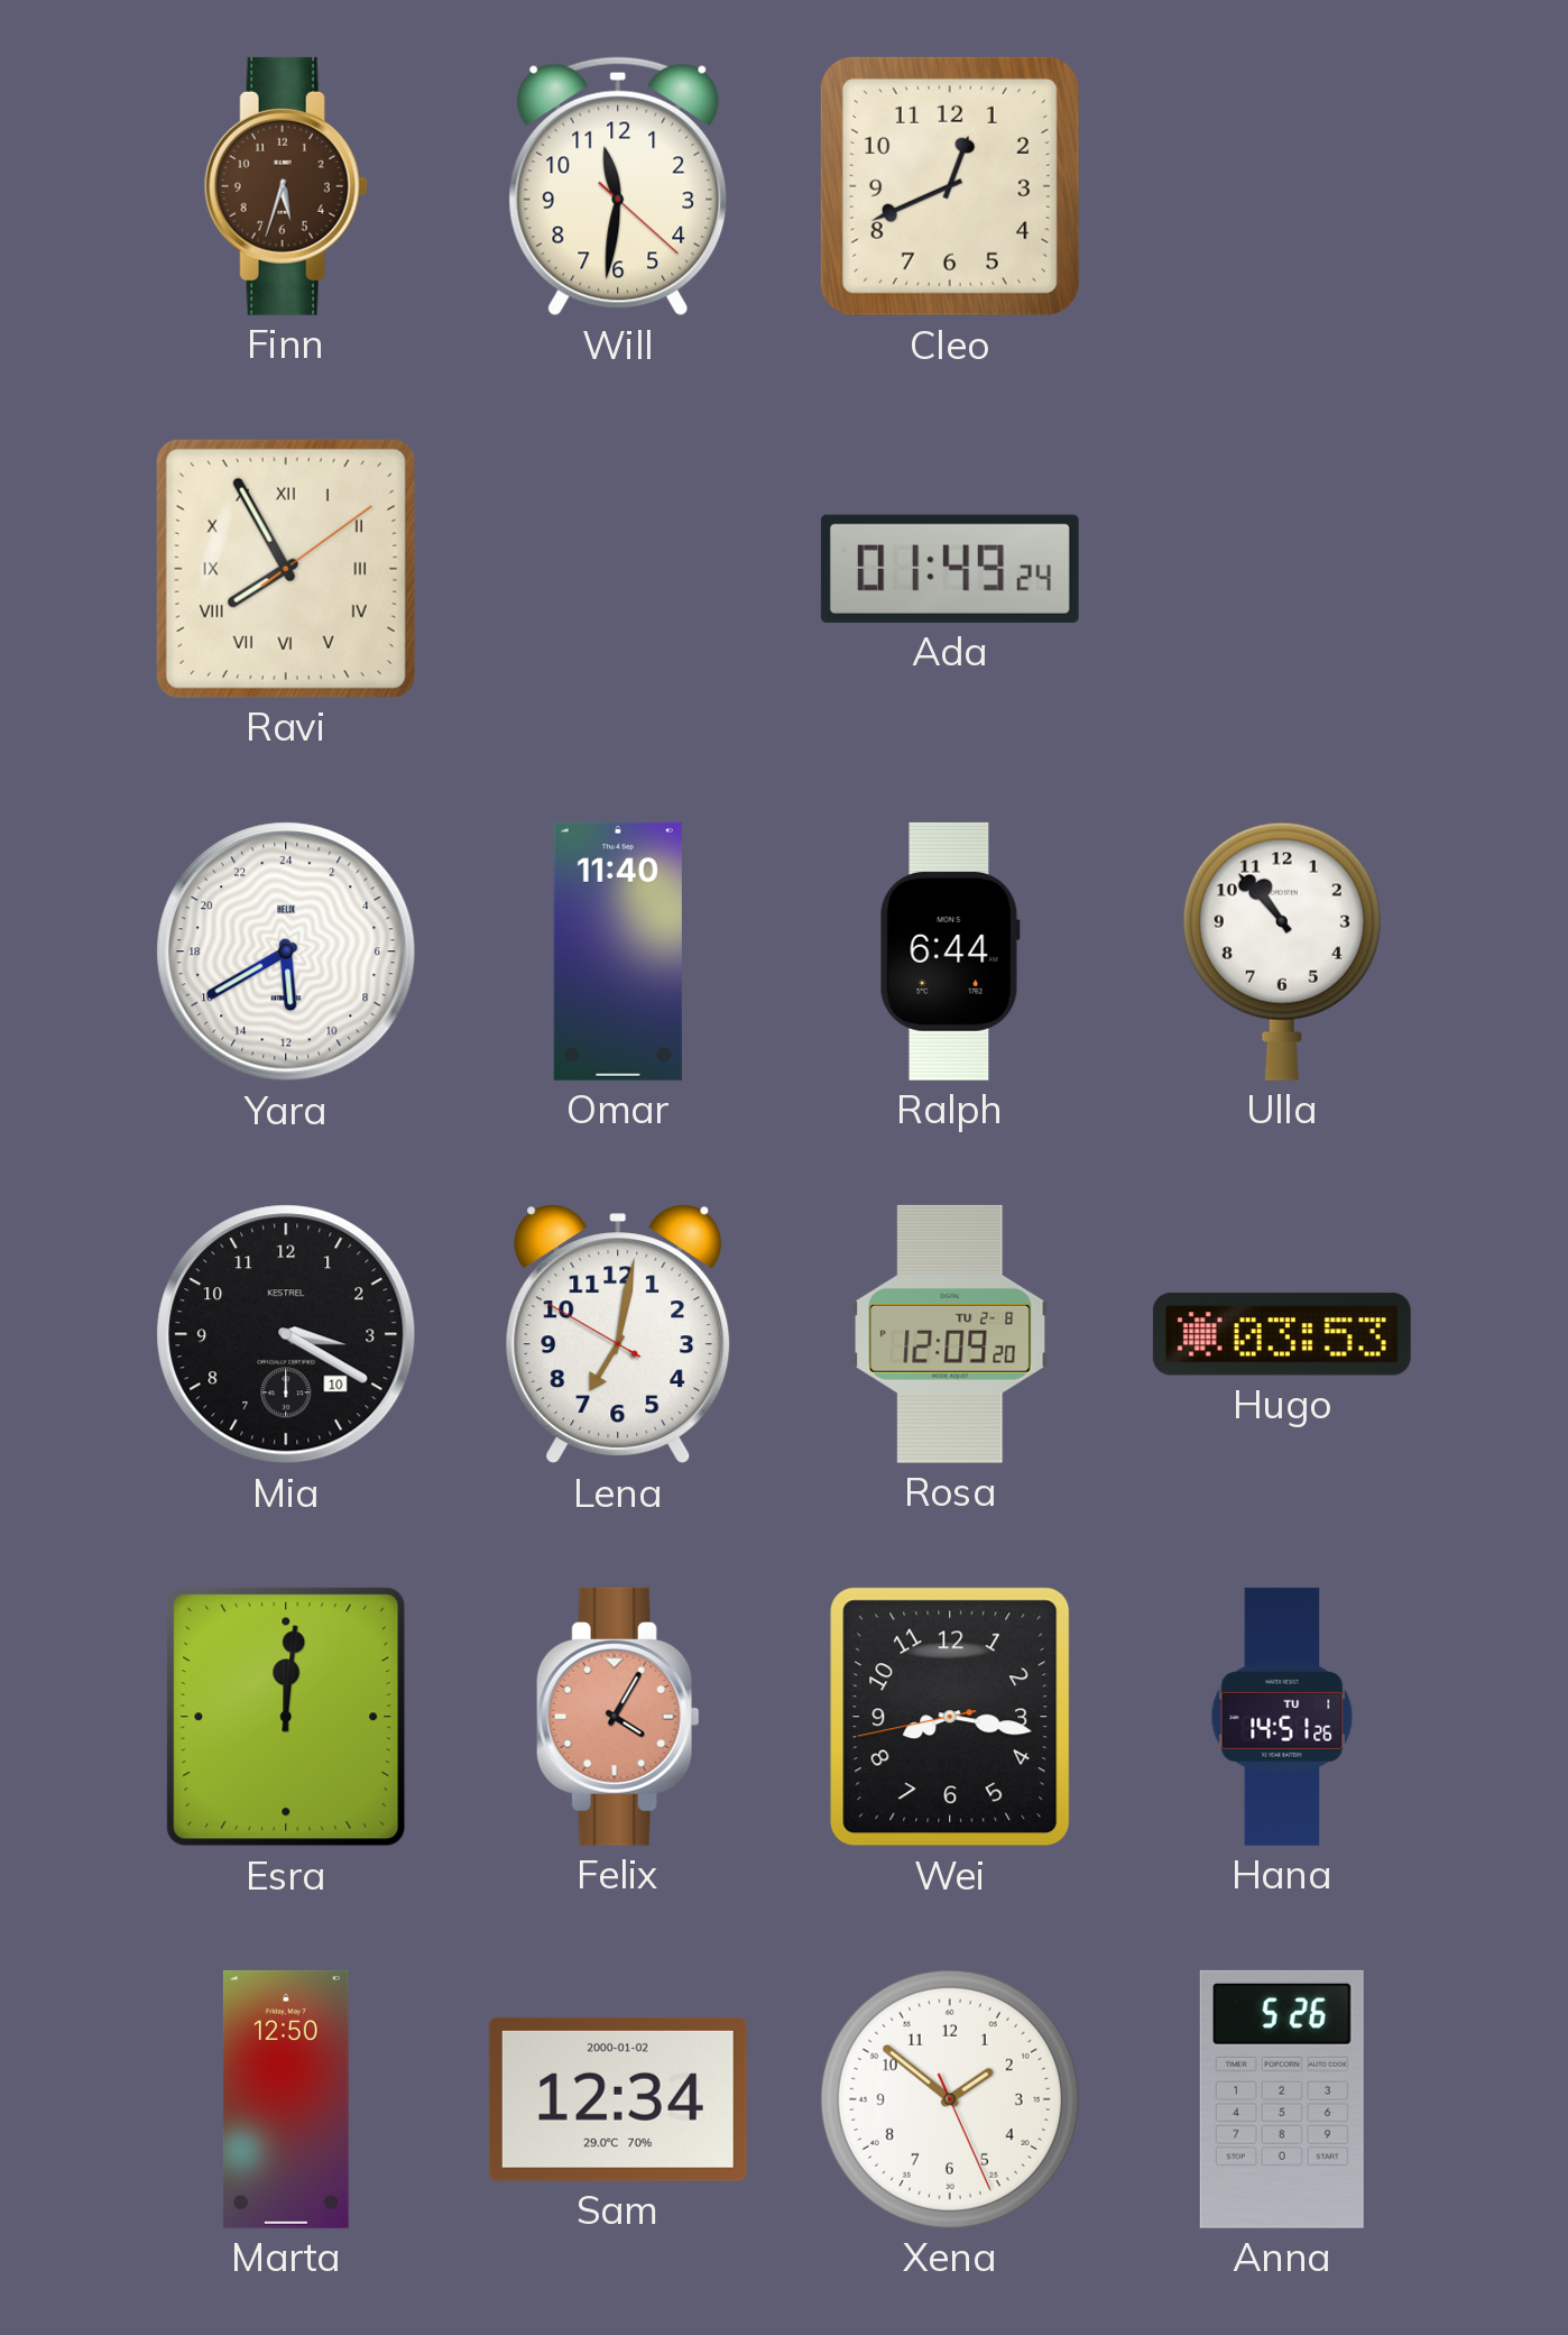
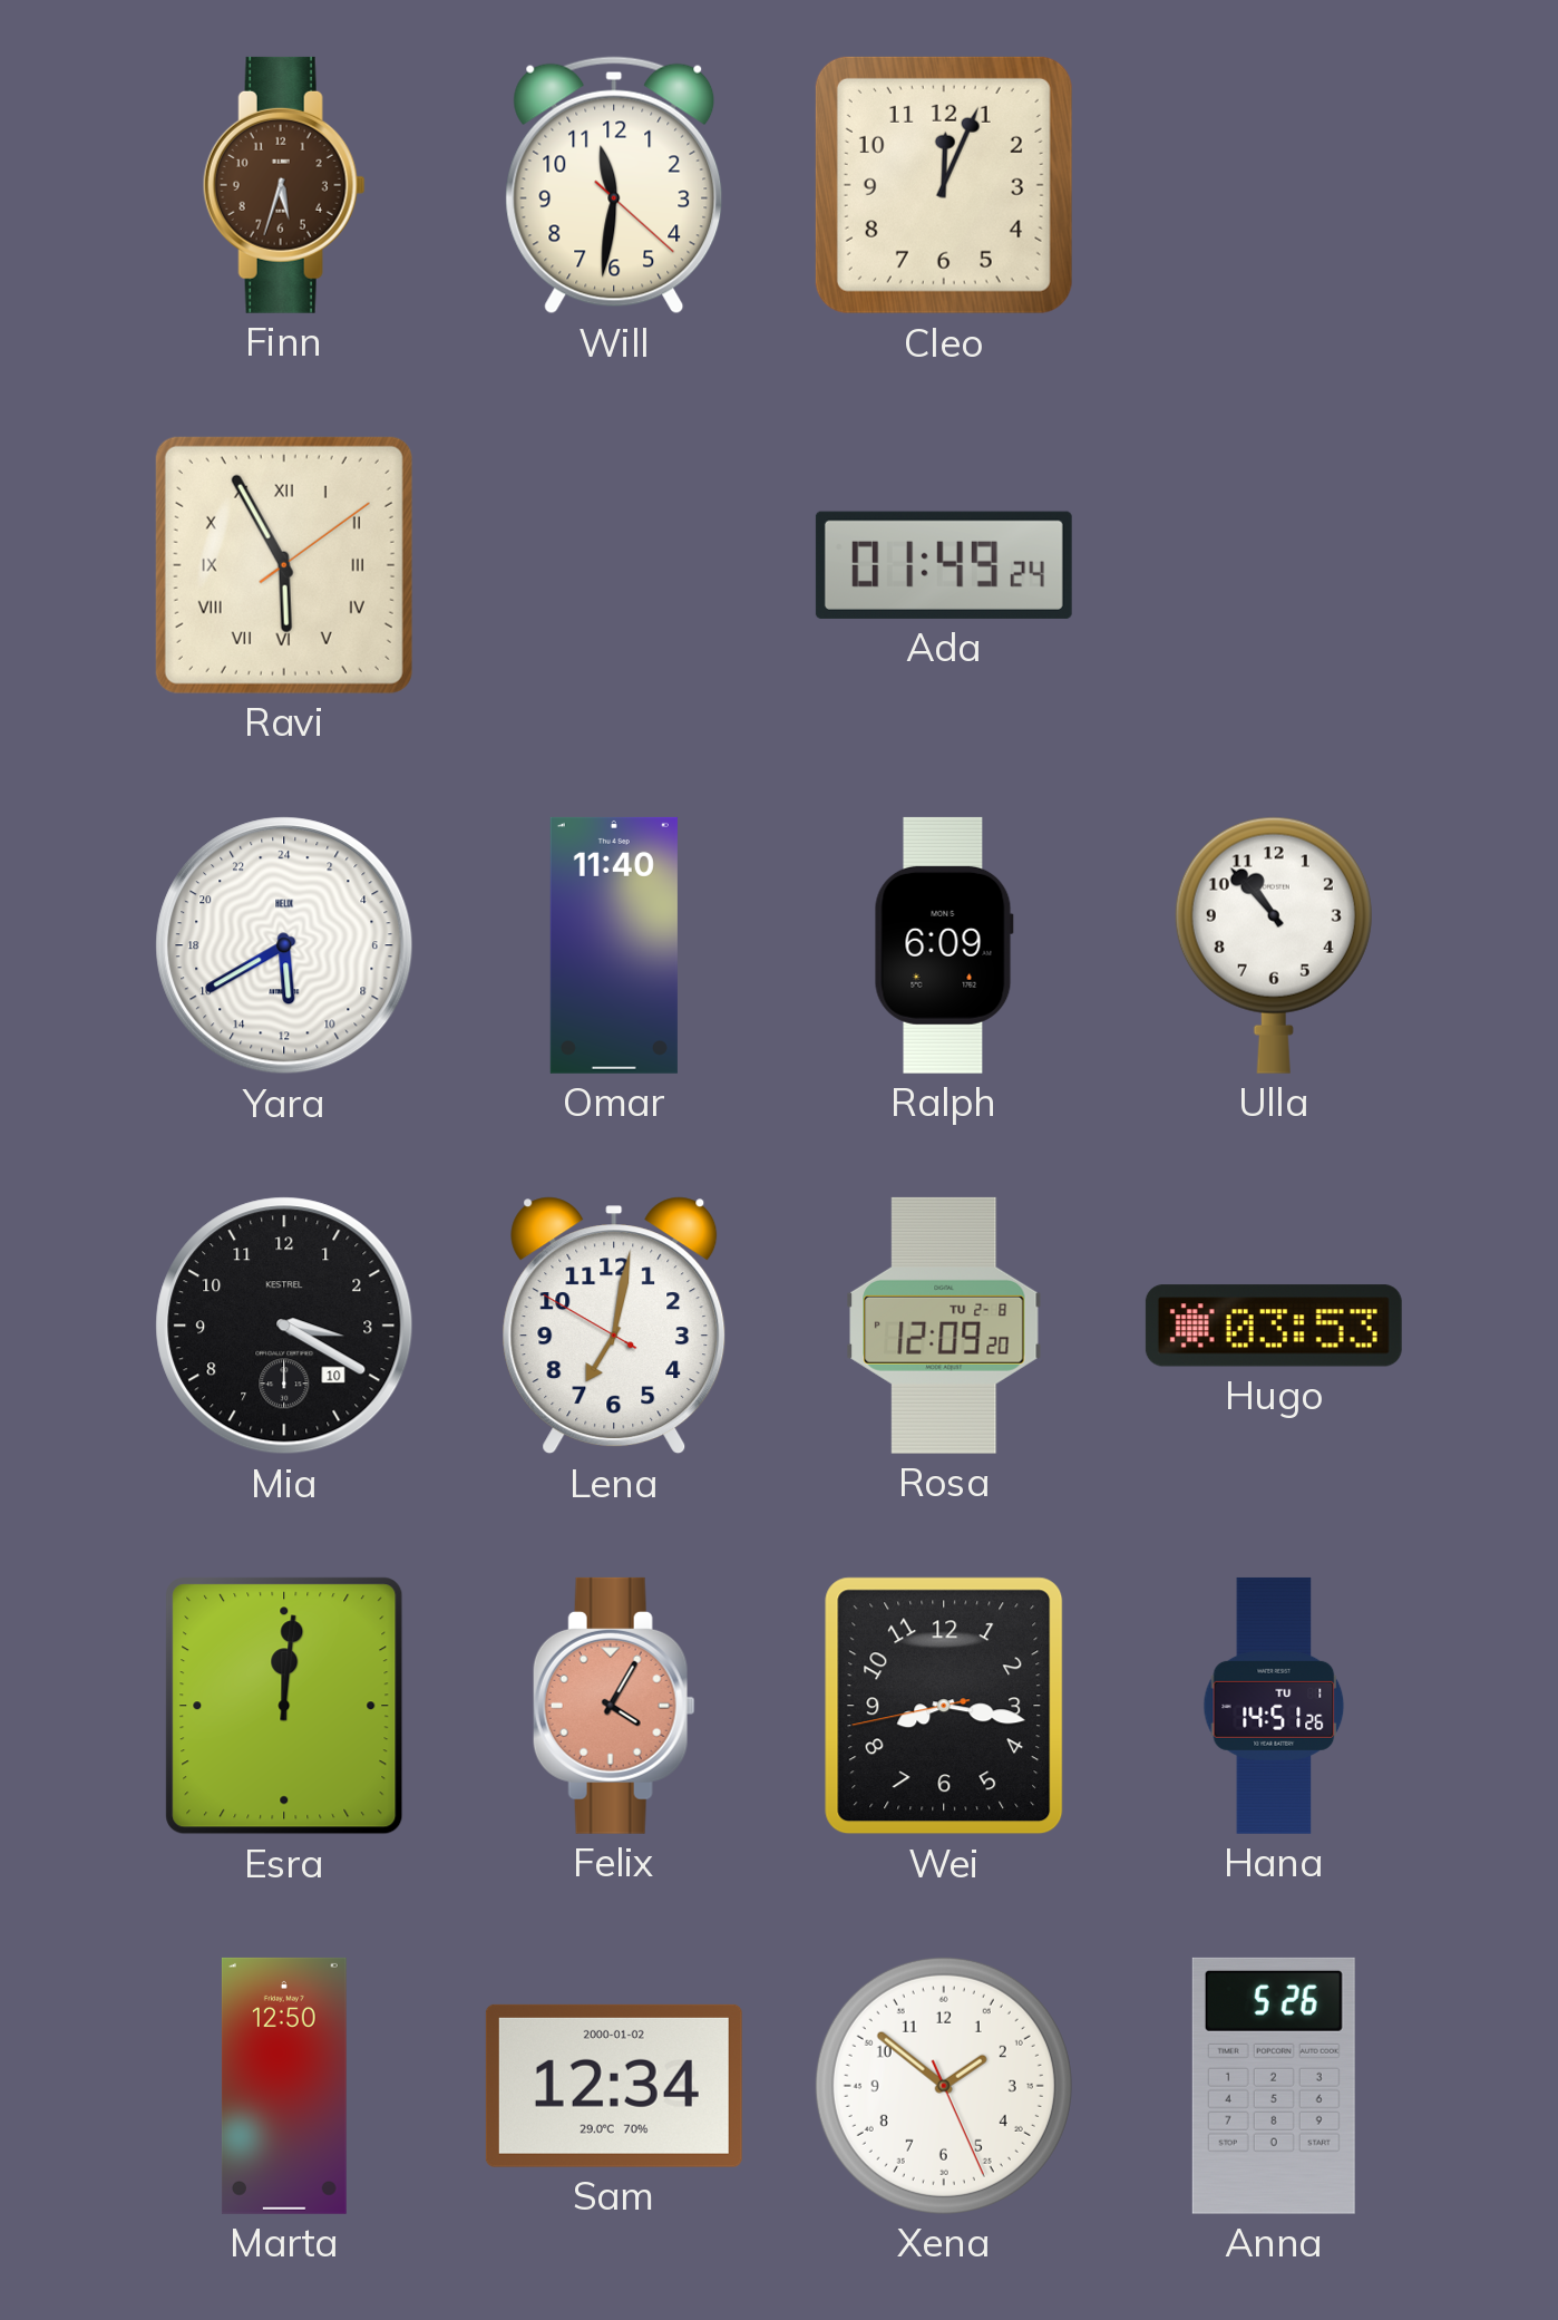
Cleo: 12:41 -> 12:04 (944, 185)
Ravi: 7:55 -> 5:55 (284, 565)
Ralph: 6:44 -> 6:09 (944, 945)
